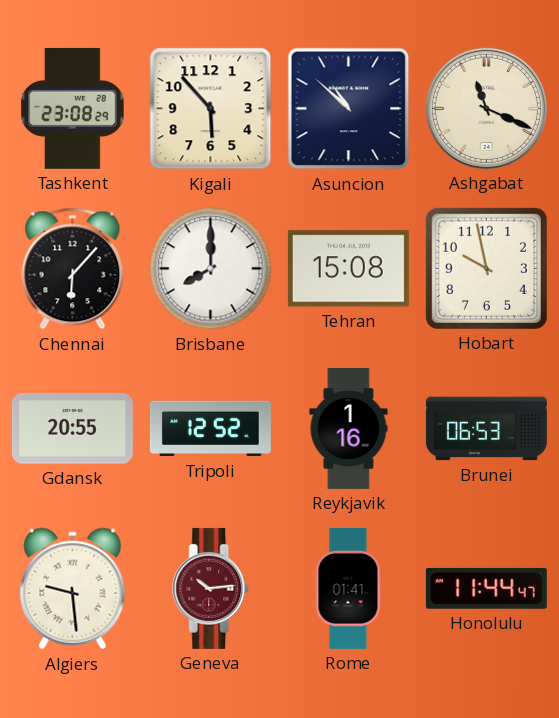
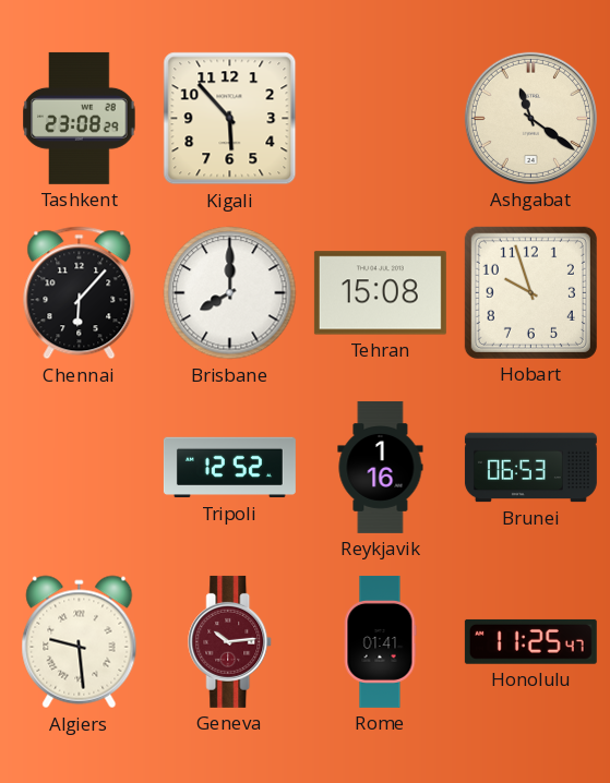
Asuncion: 10:52 -> none (349, 109)
Ashgabat: 11:19 -> 11:21 (530, 118)
Hobart: 9:58 -> 9:57 (530, 292)
Gdansk: 20:55 -> none (72, 429)
Honolulu: 11:44 -> 11:25 (530, 641)
